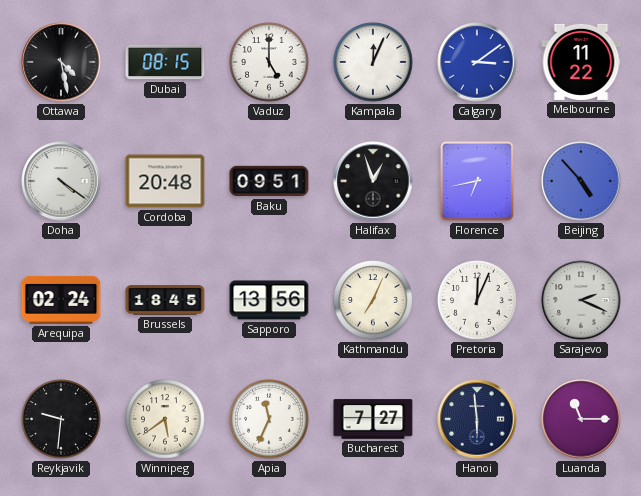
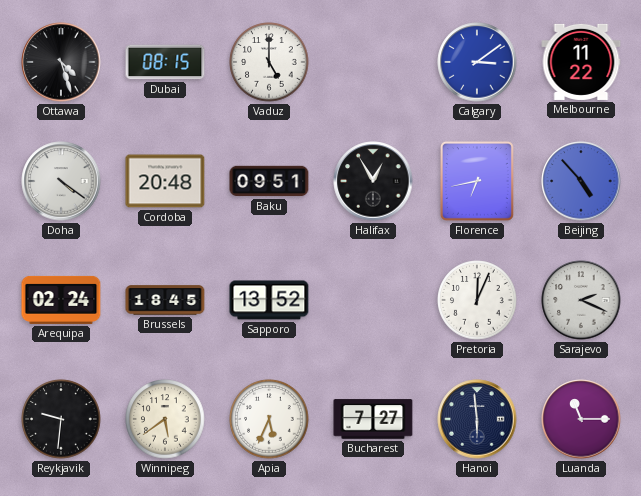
Ottawa: 4:28 -> 4:27 (61, 62)
Kampala: 12:04 -> none (373, 62)
Halifax: 12:57 -> 12:55 (373, 181)
Sapporo: 13:56 -> 13:52 (269, 300)
Kathmandu: 7:04 -> none (373, 300)
Apia: 11:34 -> 5:34 (269, 419)
